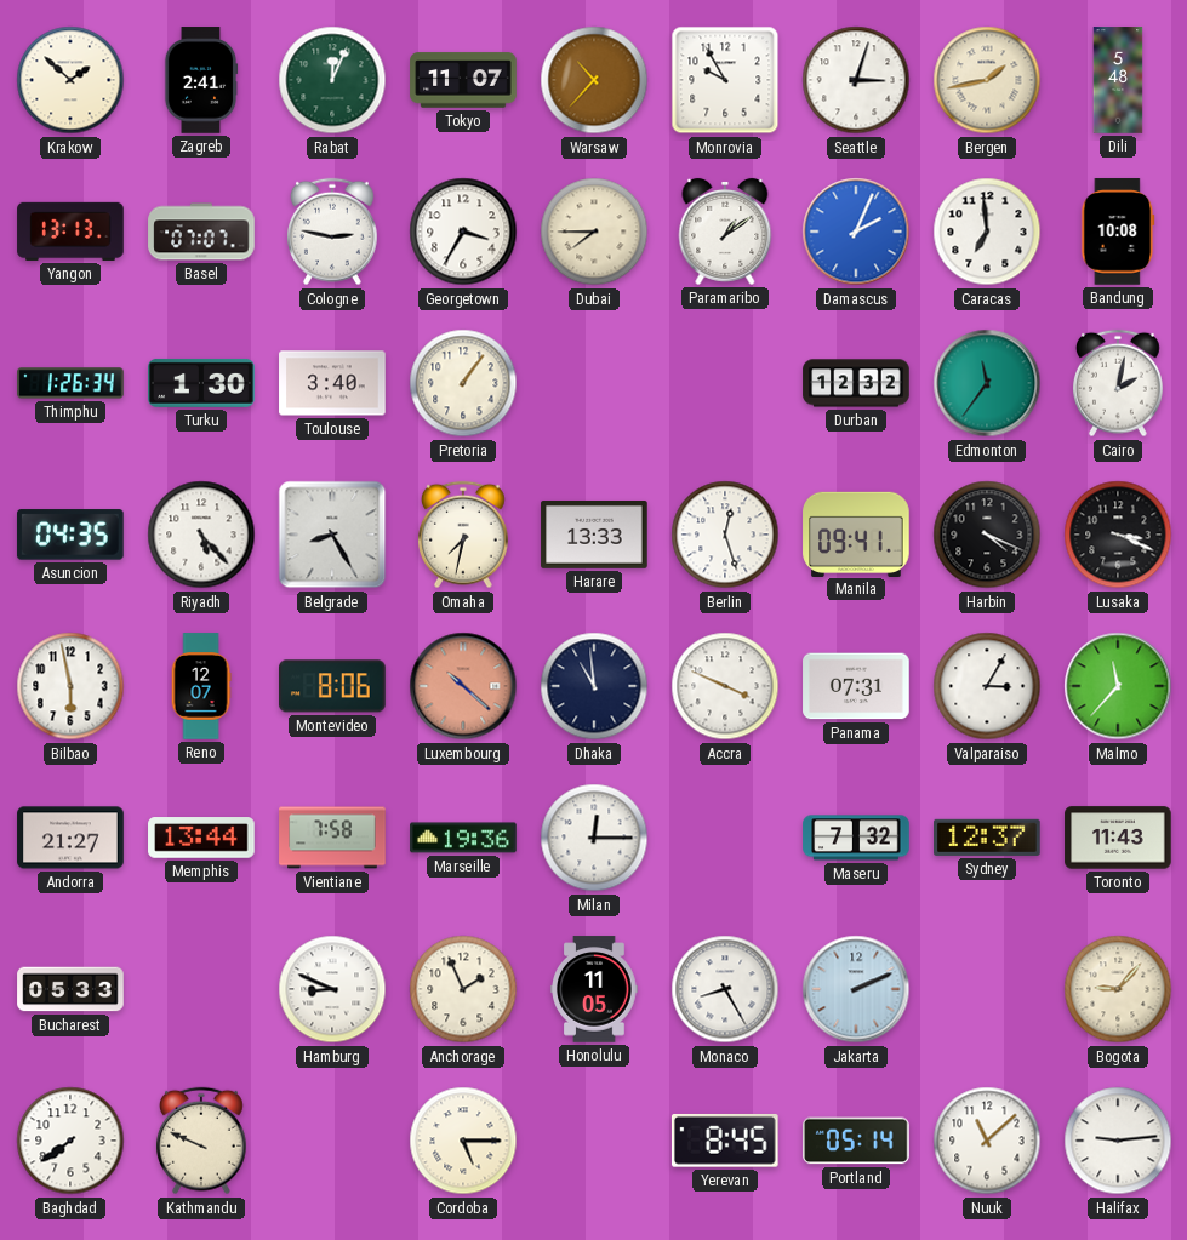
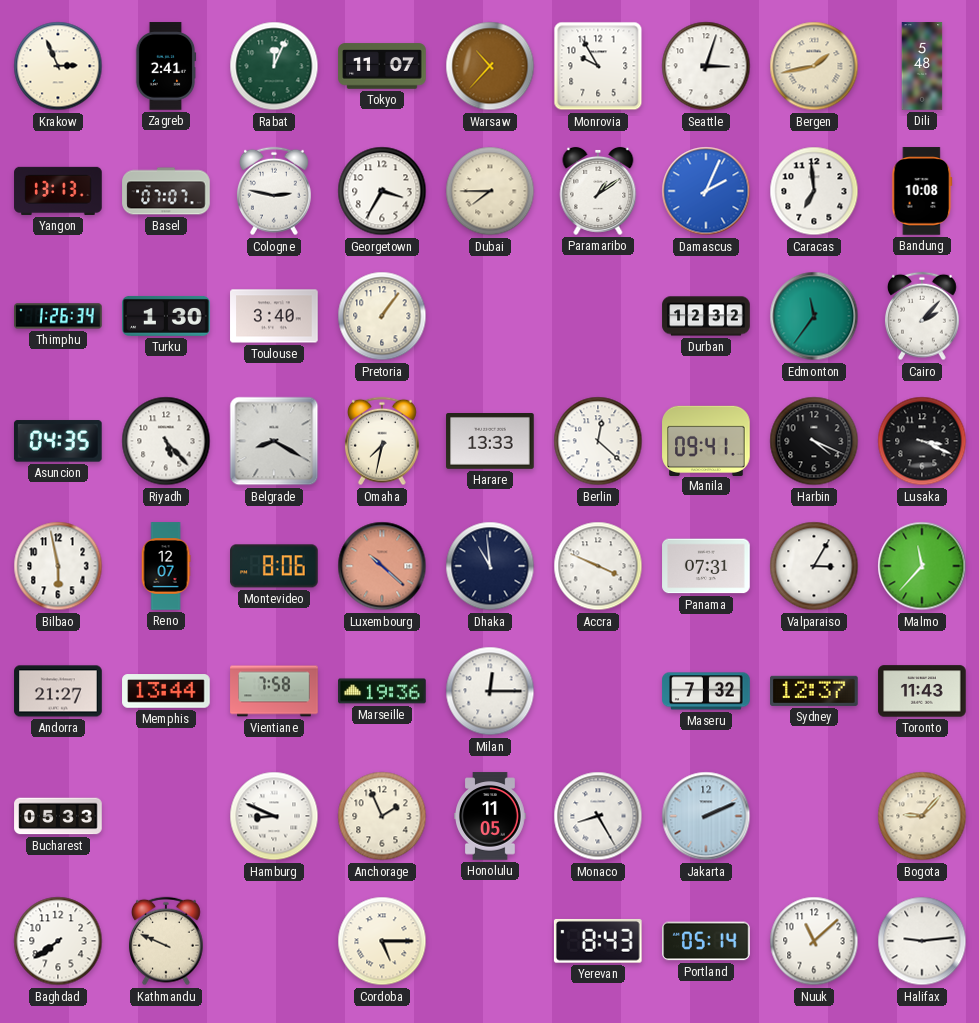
Krakow: 1:52 -> 2:56 (58, 66)
Cairo: 2:02 -> 2:07 (922, 316)
Belgrade: 8:25 -> 8:20 (274, 441)
Berlin: 12:27 -> 12:22 (598, 441)
Yerevan: 8:45 -> 8:43 (598, 941)
